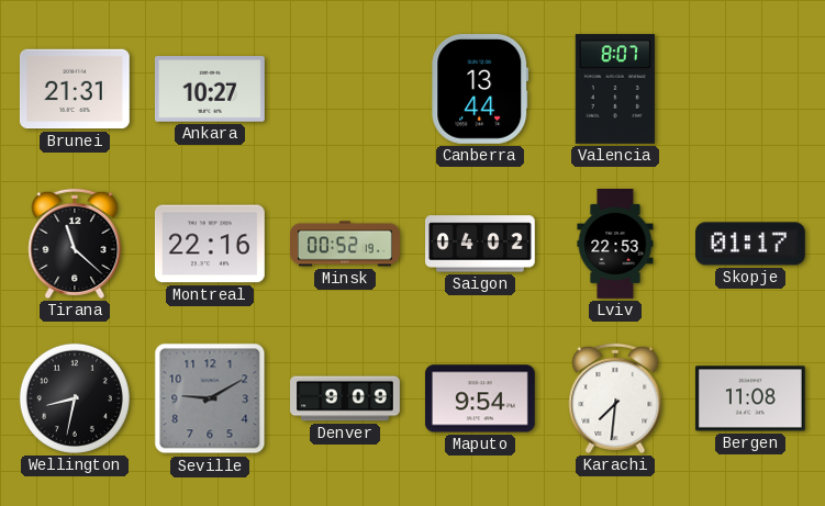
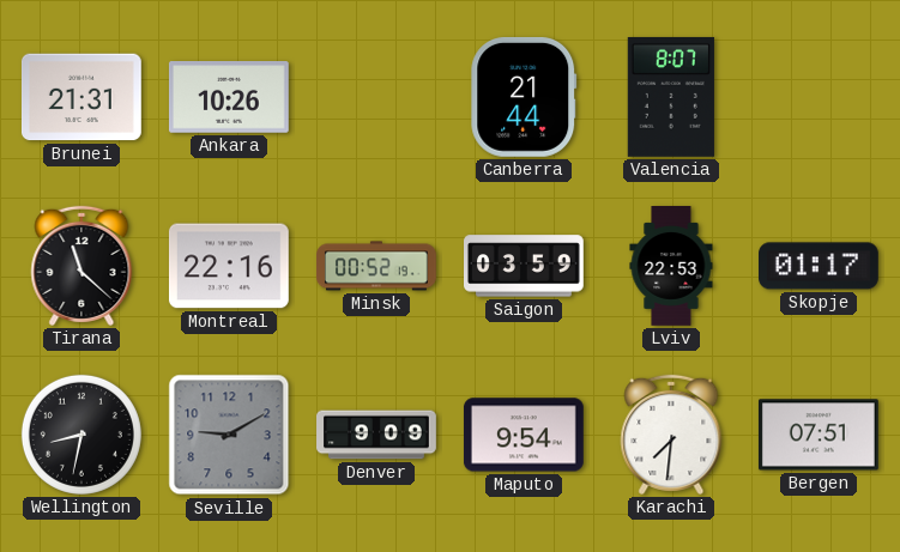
Ankara: 10:27 -> 10:26 (229, 98)
Canberra: 13:44 -> 21:44 (524, 97)
Saigon: 04:02 -> 03:59 (525, 266)
Bergen: 11:08 -> 07:51 (819, 435)
